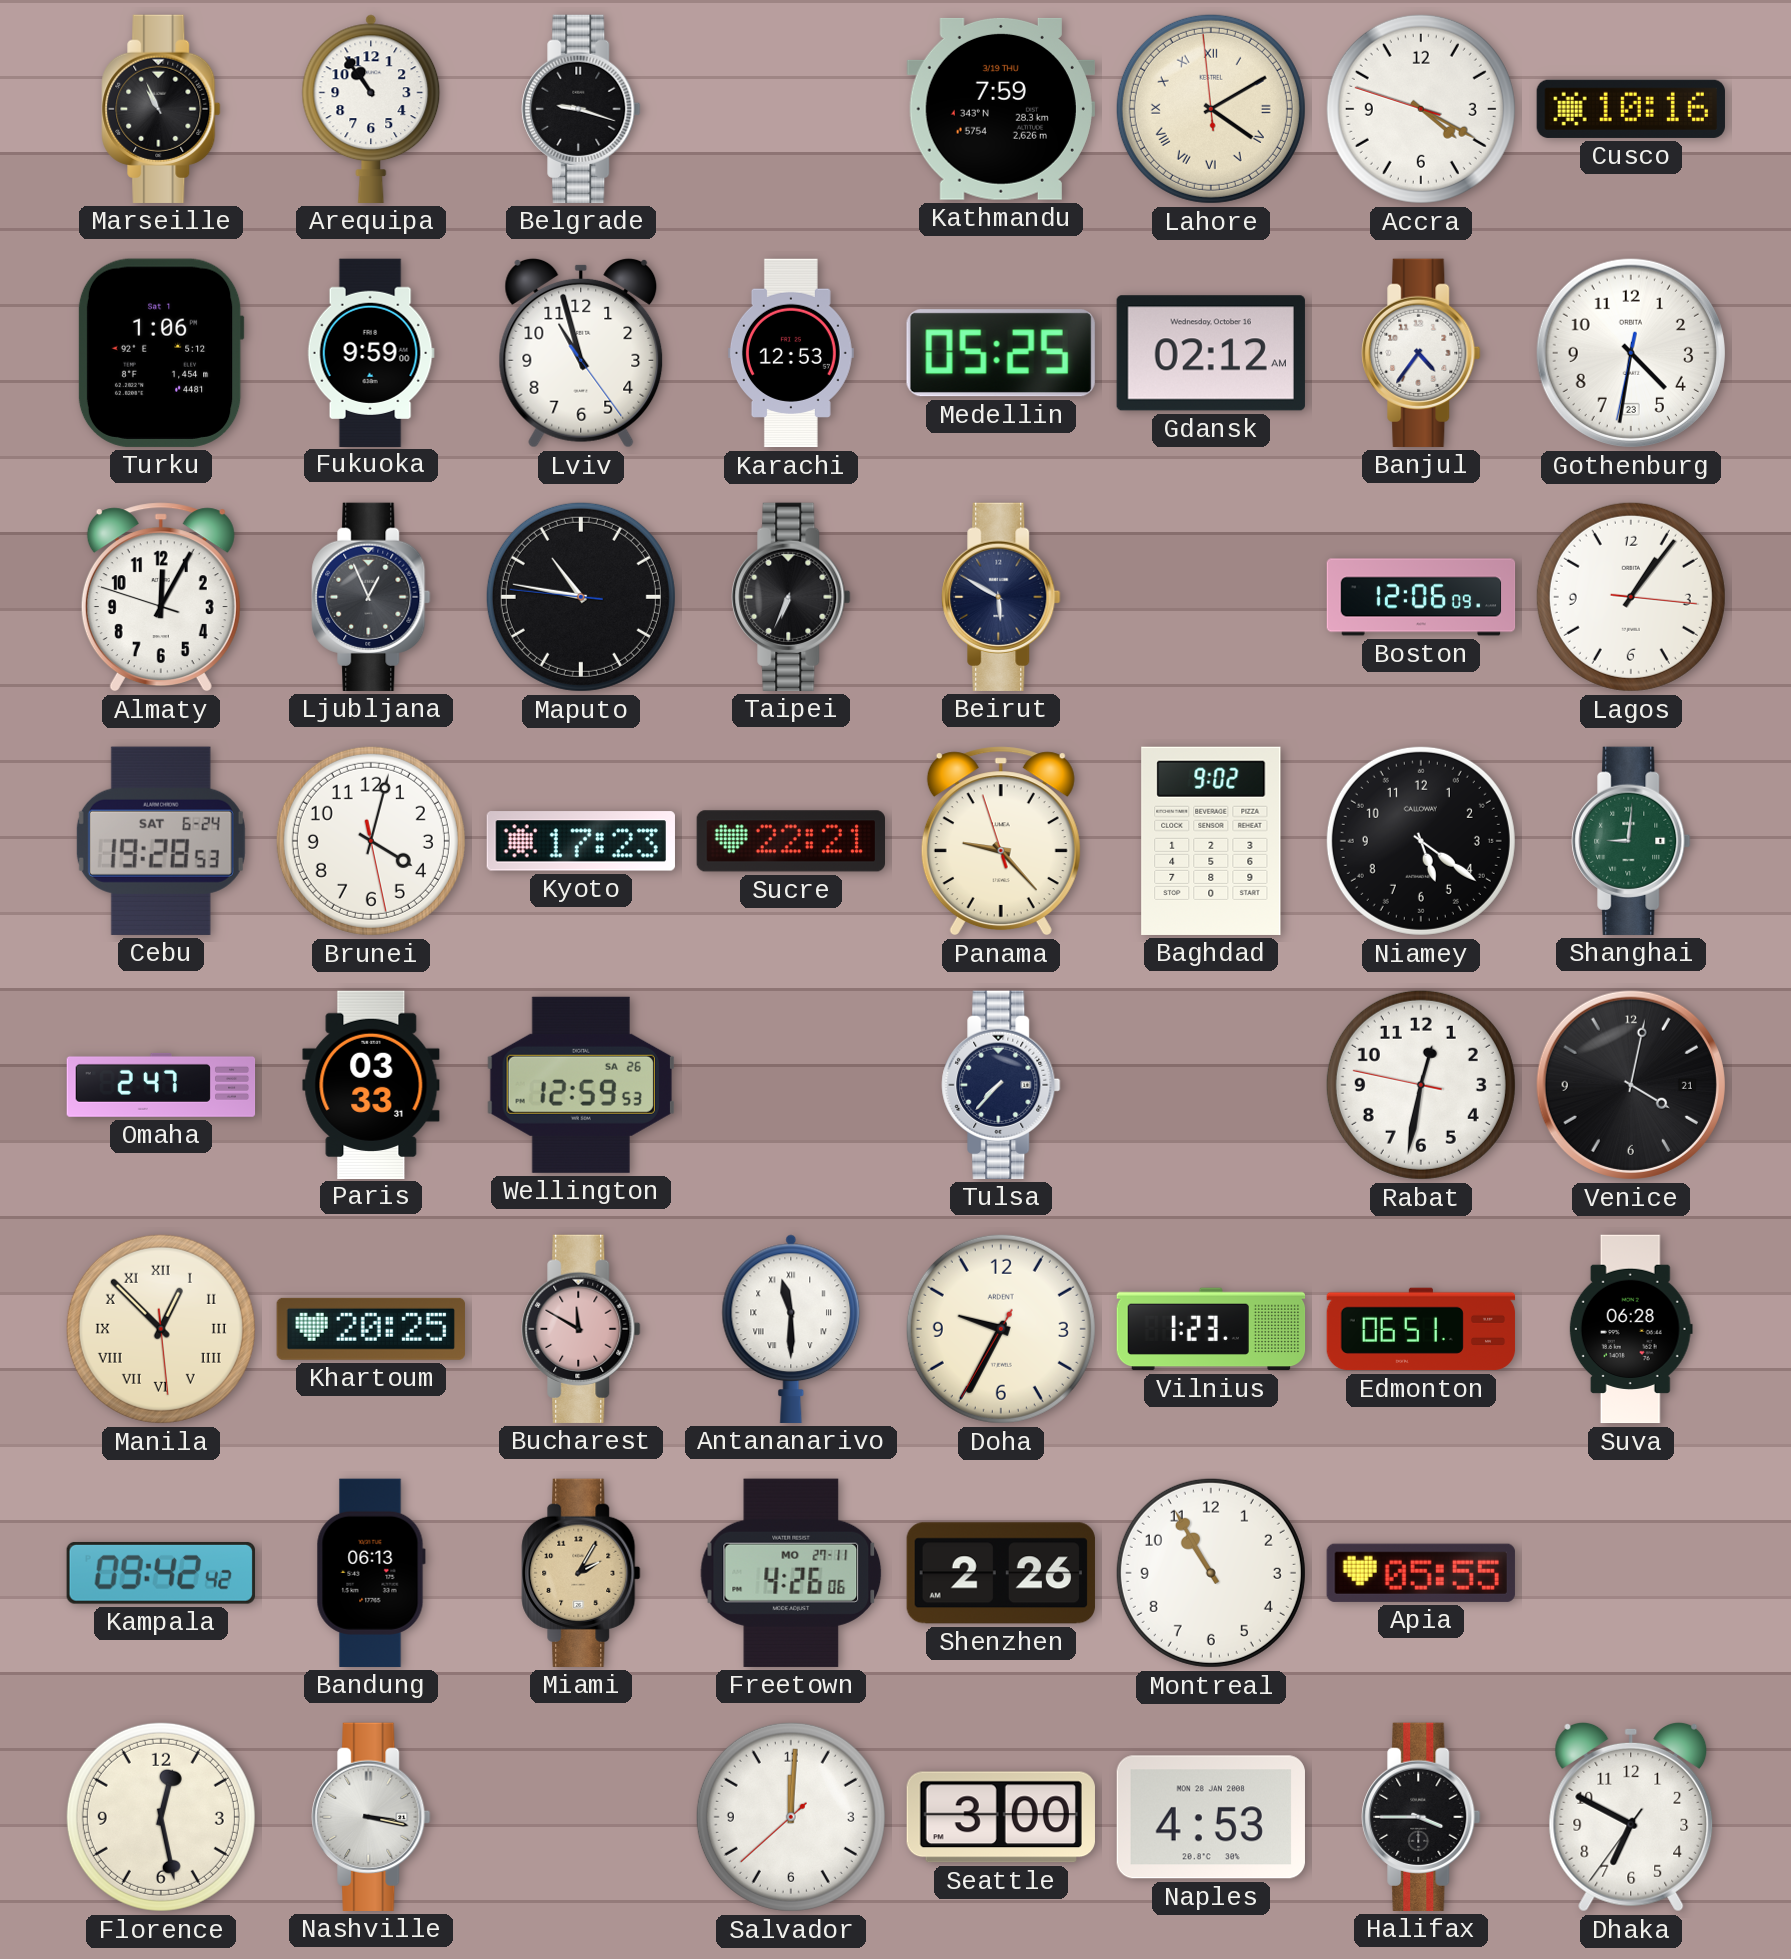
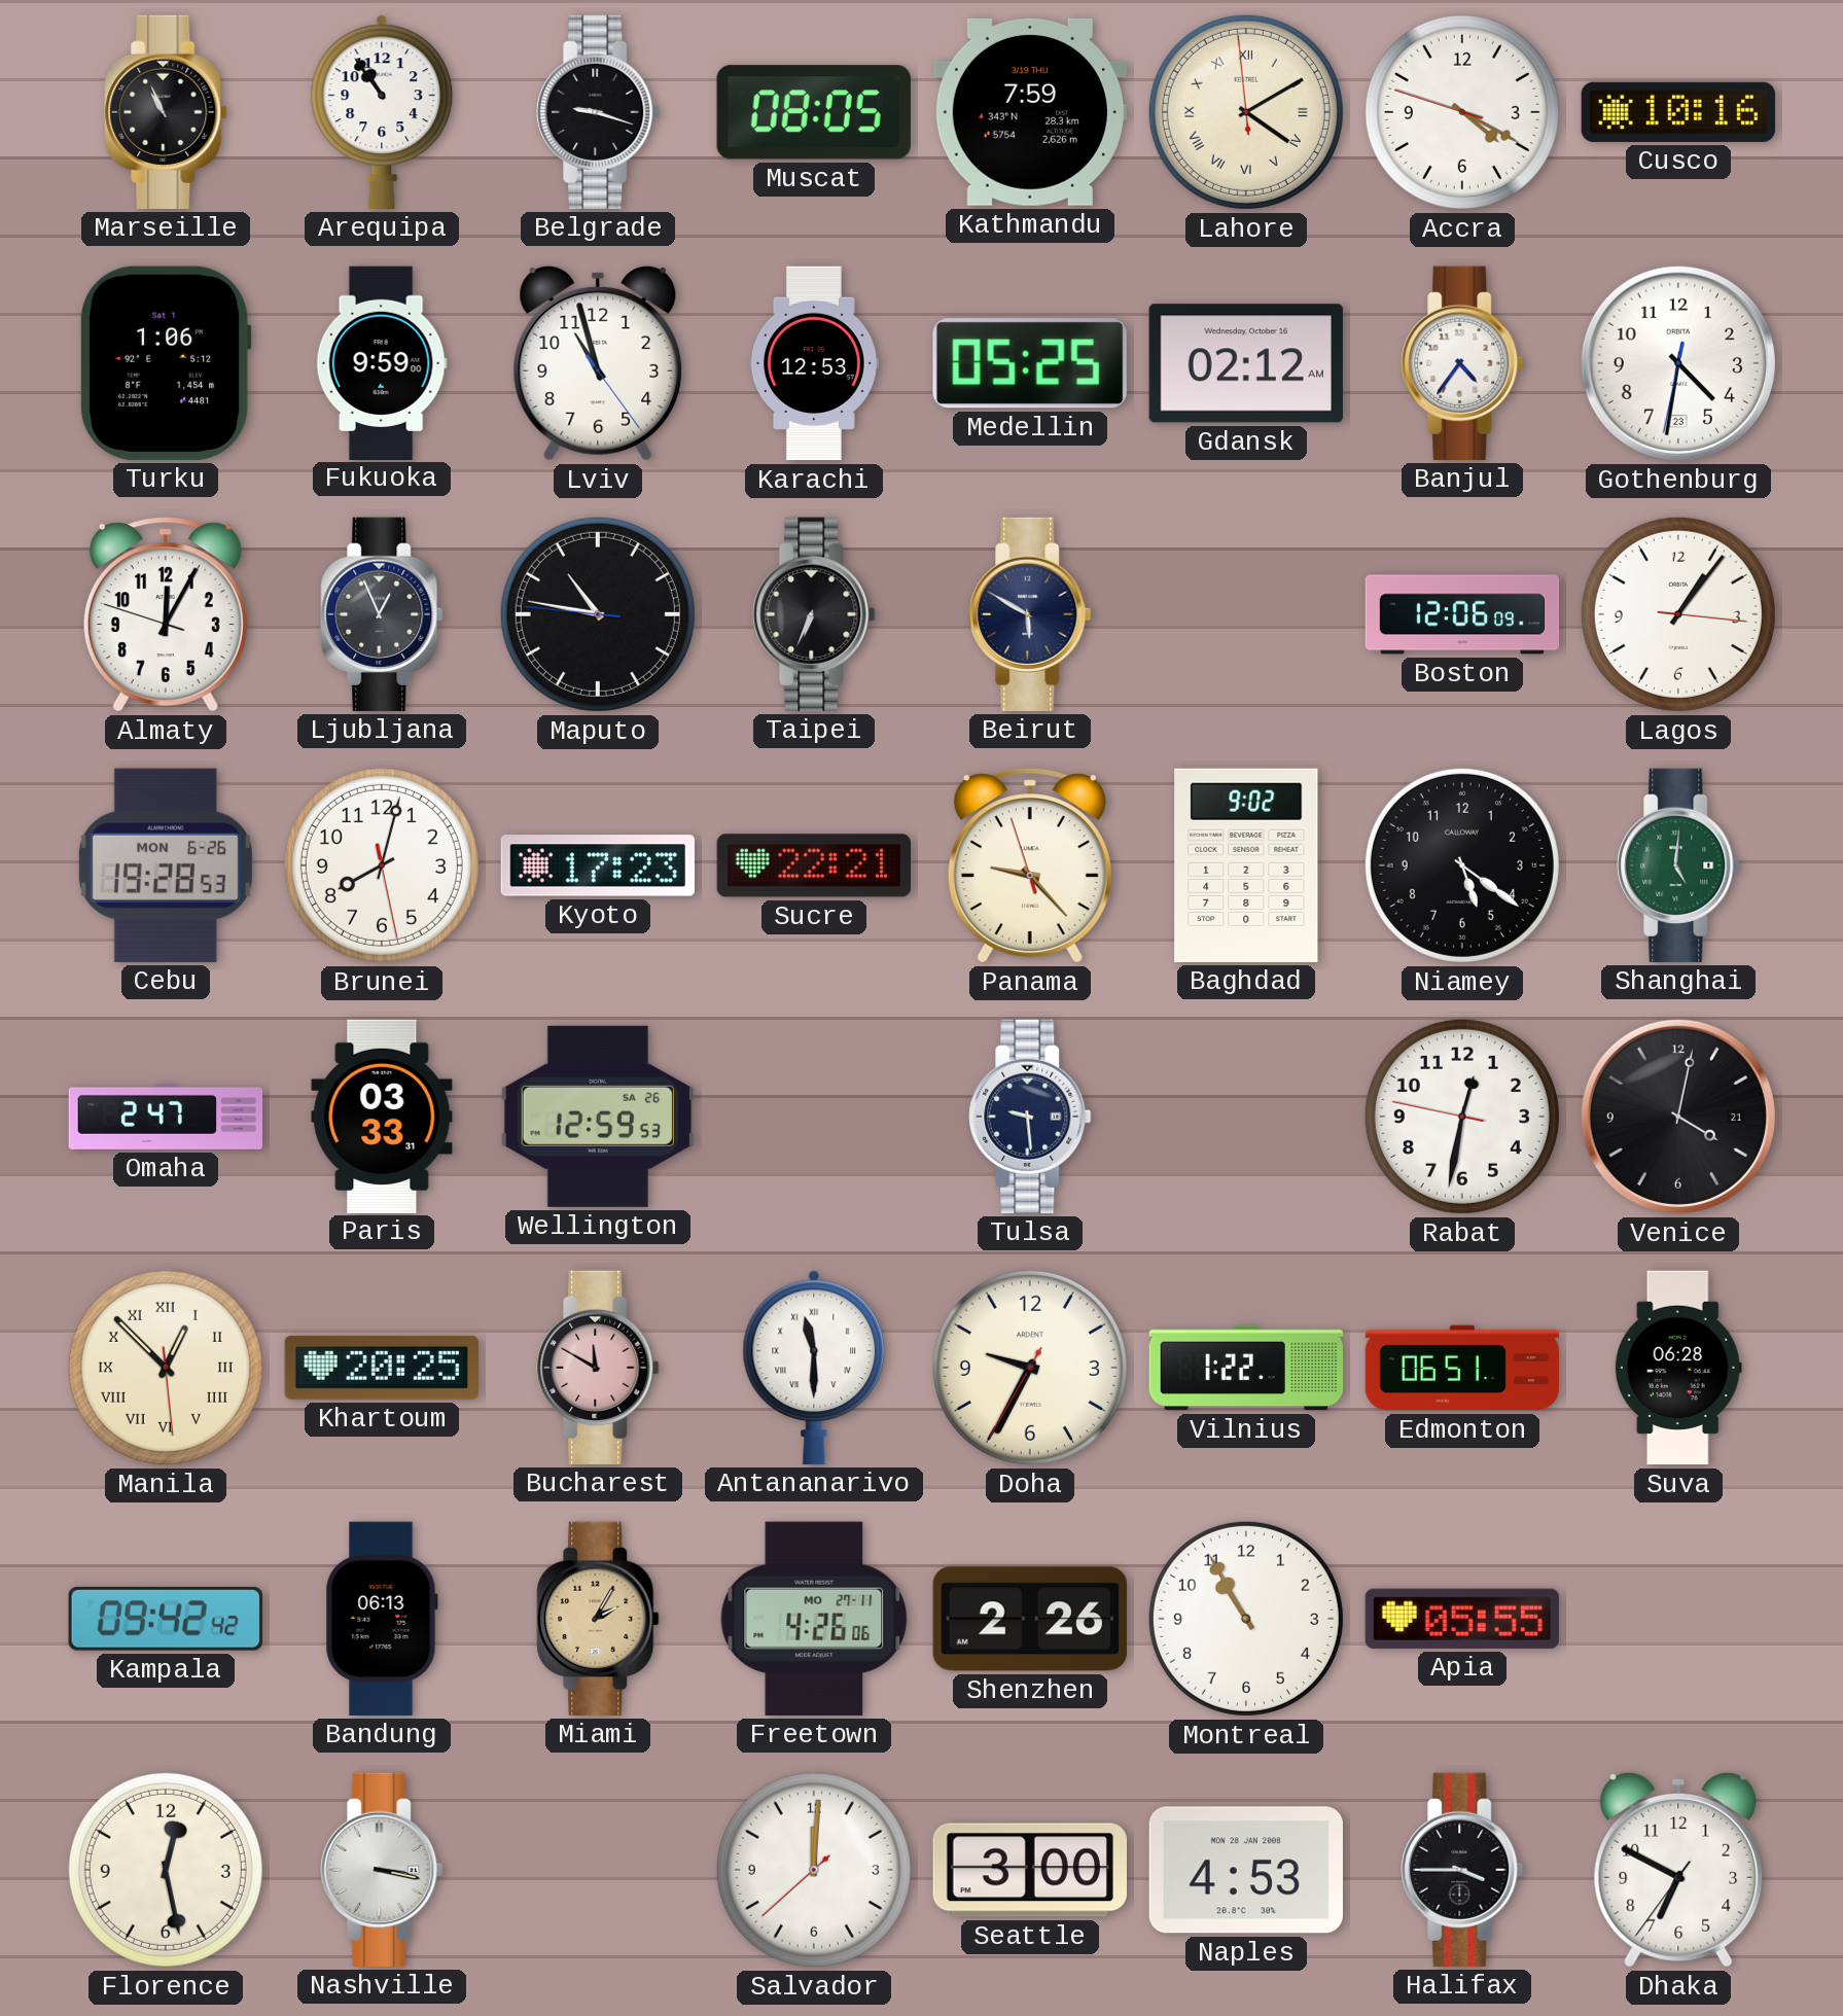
Muscat: none -> 08:05 (814, 112)
Cebu date: SAT 6-24 -> MON 6-26 (166, 865)
Brunei: 4:02 -> 8:02 (382, 865)
Shanghai: 9:01 -> 5:01 (1678, 865)
Tulsa: 7:37 -> 9:29 (1030, 1117)
Vilnius: 1:23 -> 1:22 (1246, 1368)
